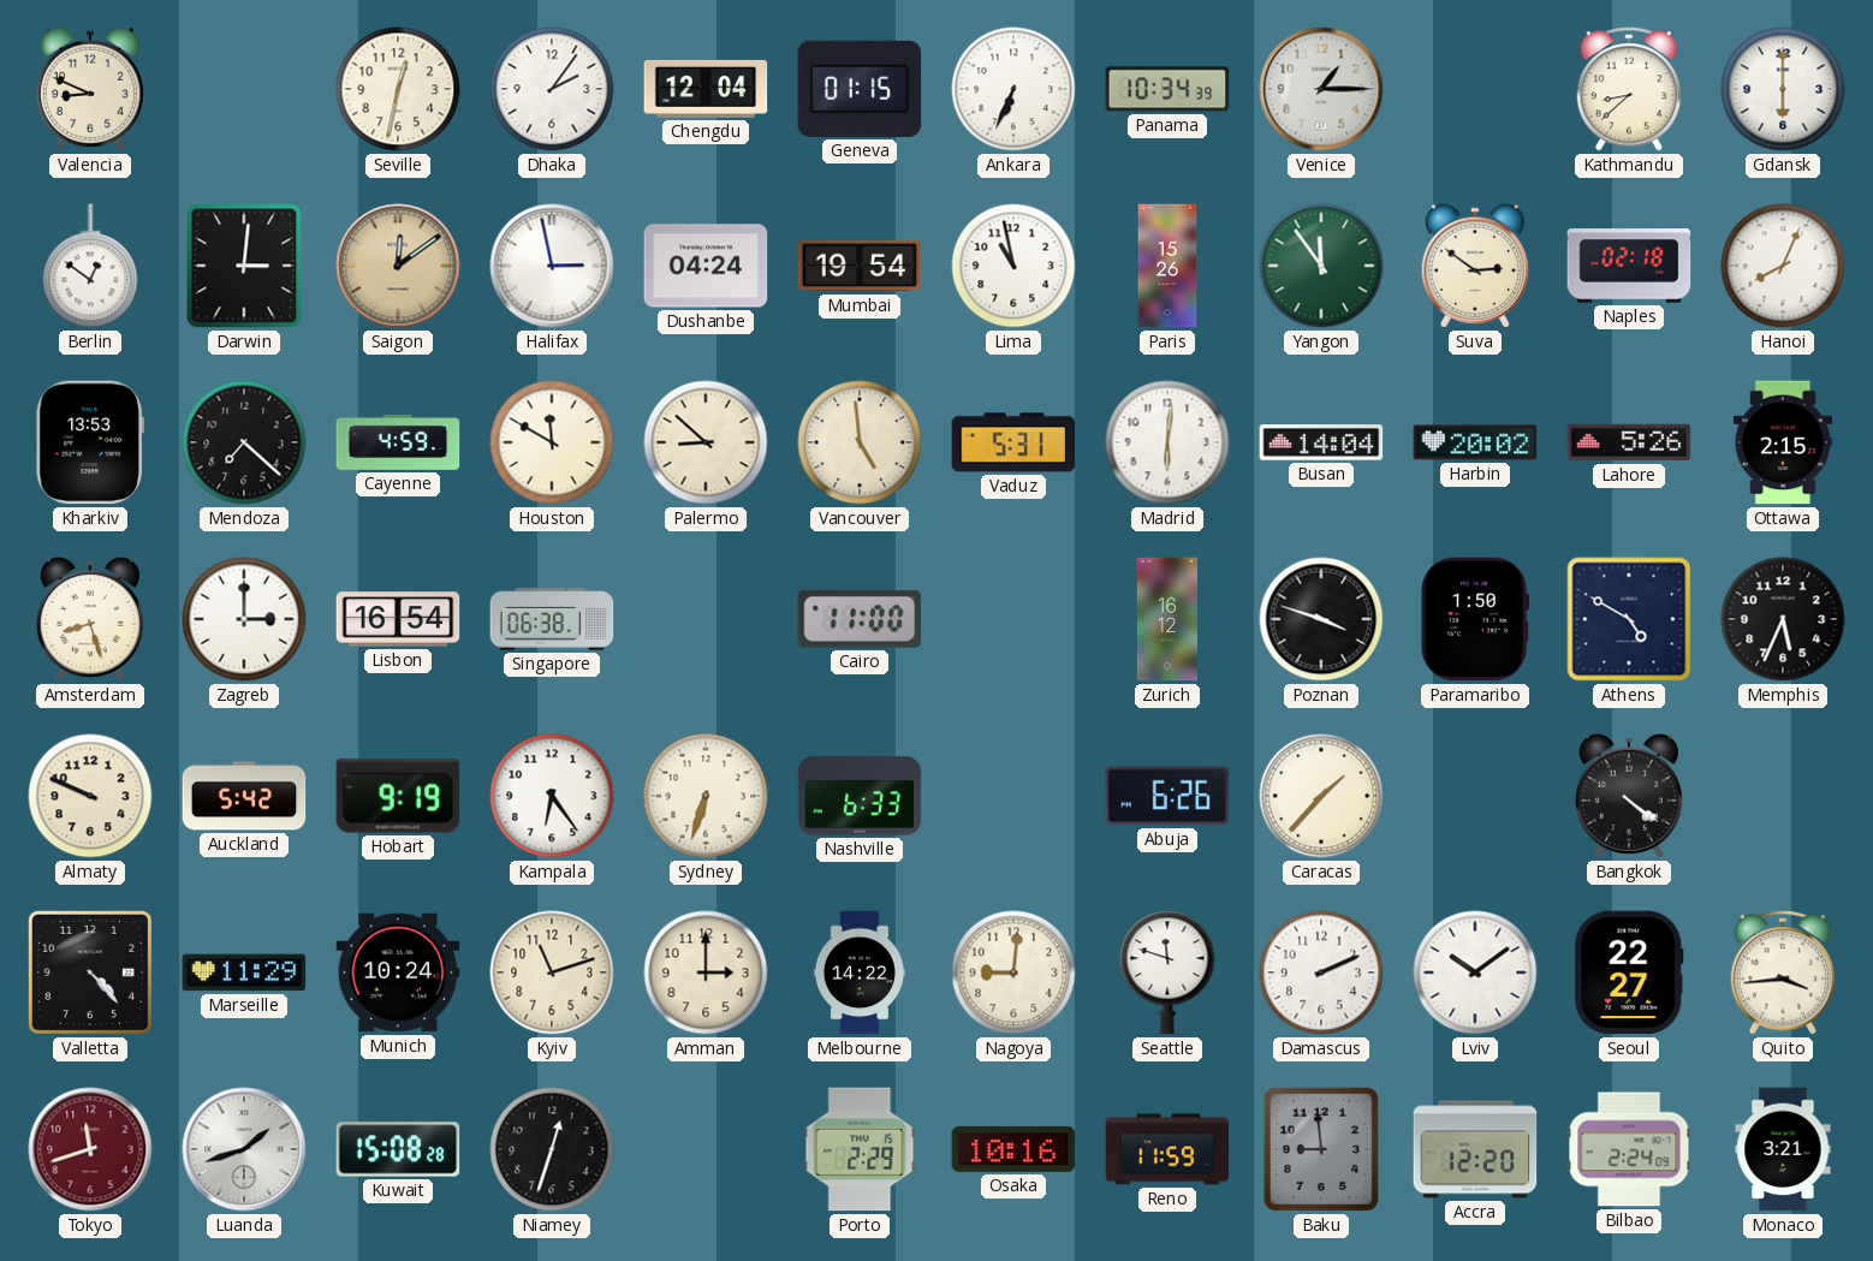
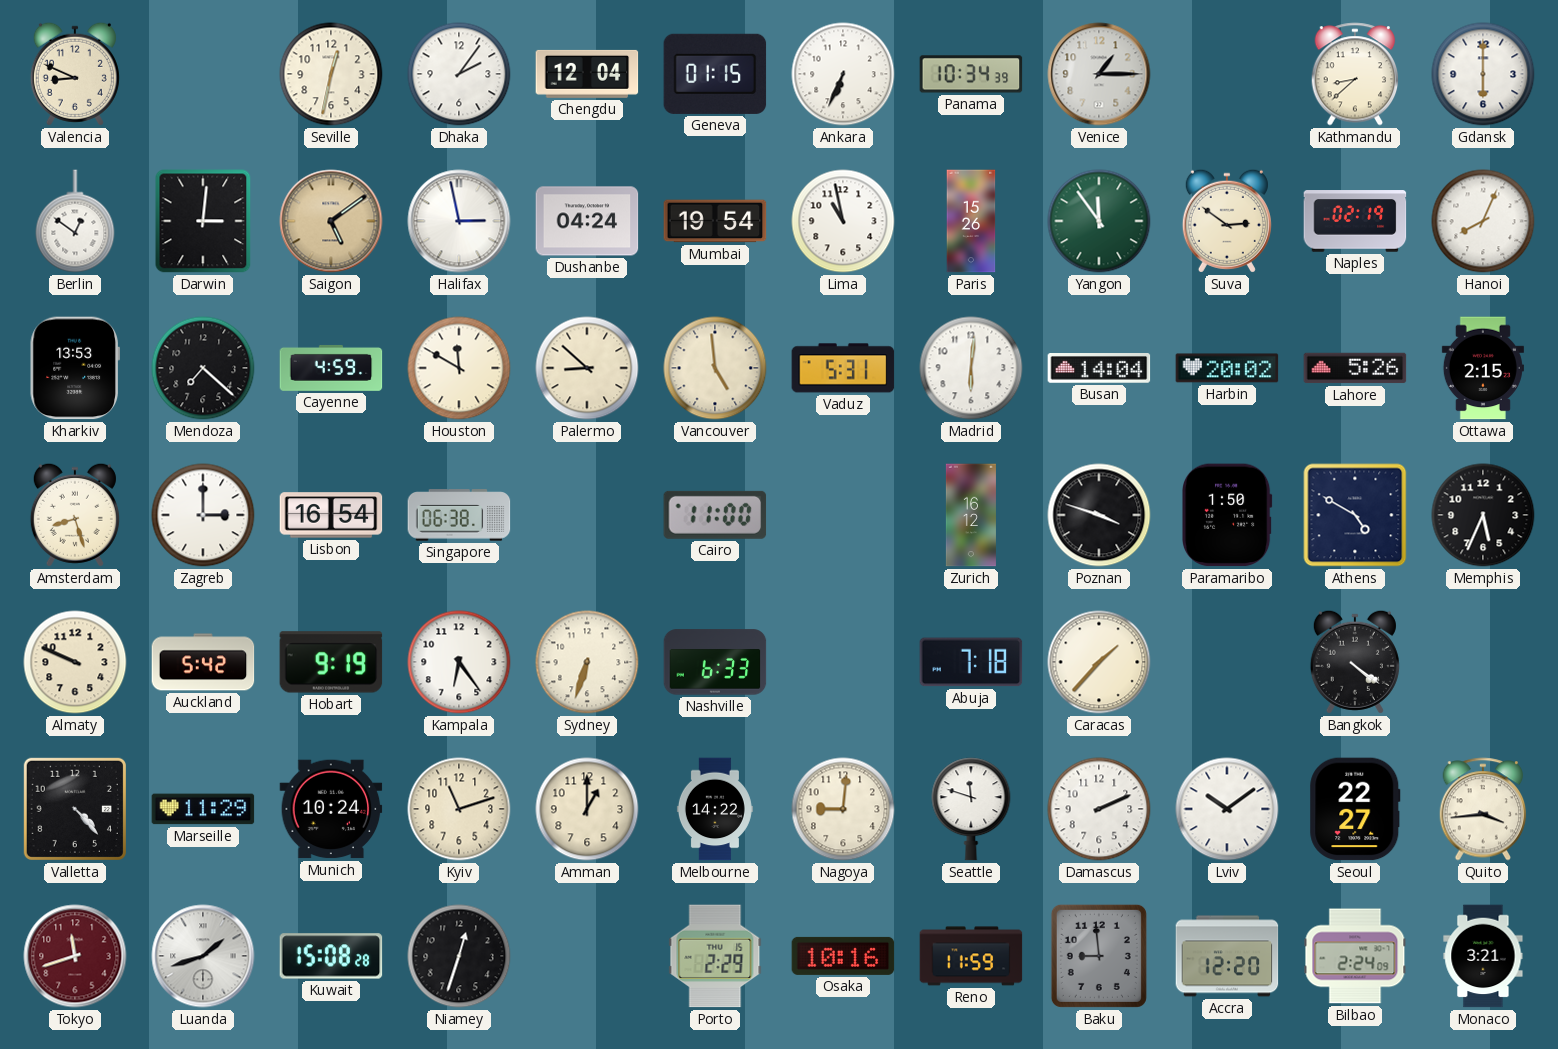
Saigon: 12:09 -> 5:09 (331, 221)
Naples: 02:18 -> 02:19 (1355, 221)
Abuja: 6:26 -> 7:18 (971, 662)
Amman: 3:00 -> 1:00 (587, 809)
